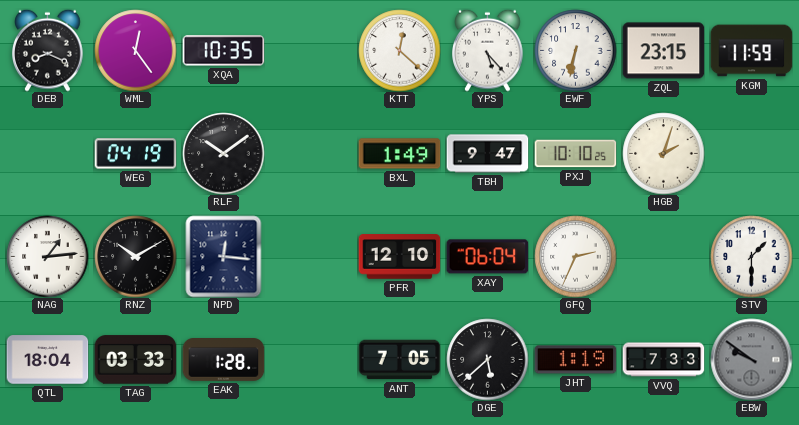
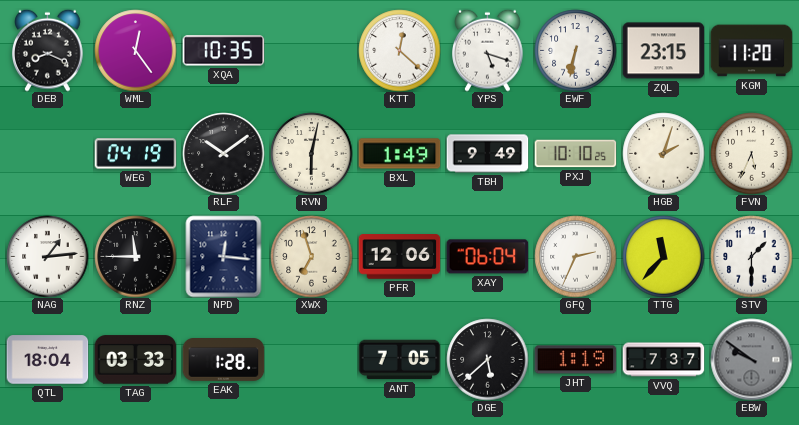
YPS: 5:23 -> 5:18 (488, 50)
KGM: 11:59 -> 11:20 (751, 51)
RVN: none -> 6:02 (311, 153)
TBH: 9:47 -> 9:49 (487, 154)
FVN: none -> 5:34 (751, 153)
RNZ: 10:10 -> 11:45 (135, 256)
XWX: none -> 6:57 (311, 256)
PFR: 12:10 -> 12:06 (399, 257)
TTG: none -> 11:37 (663, 256)
VVQ: 7:33 -> 7:37 (663, 360)
